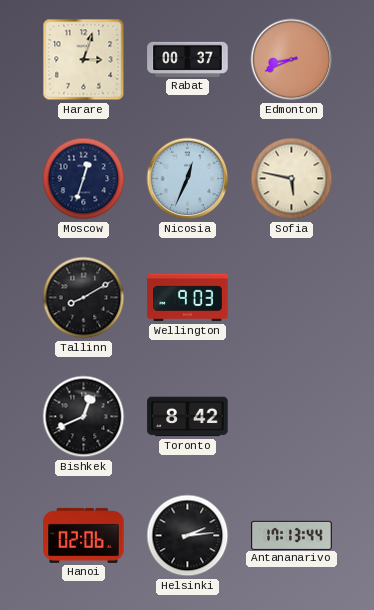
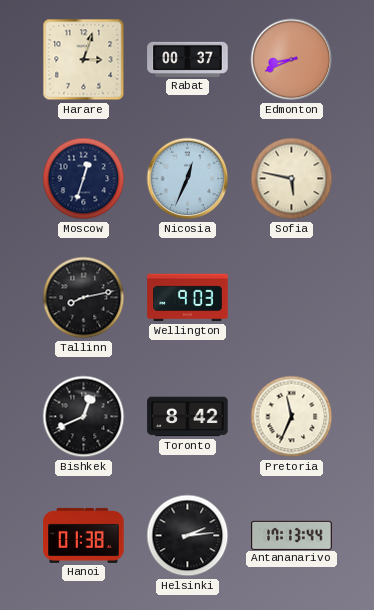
Tallinn: 8:10 -> 8:13 (84, 298)
Pretoria: none -> 11:34 (292, 417)
Hanoi: 02:06 -> 01:38 (84, 535)
